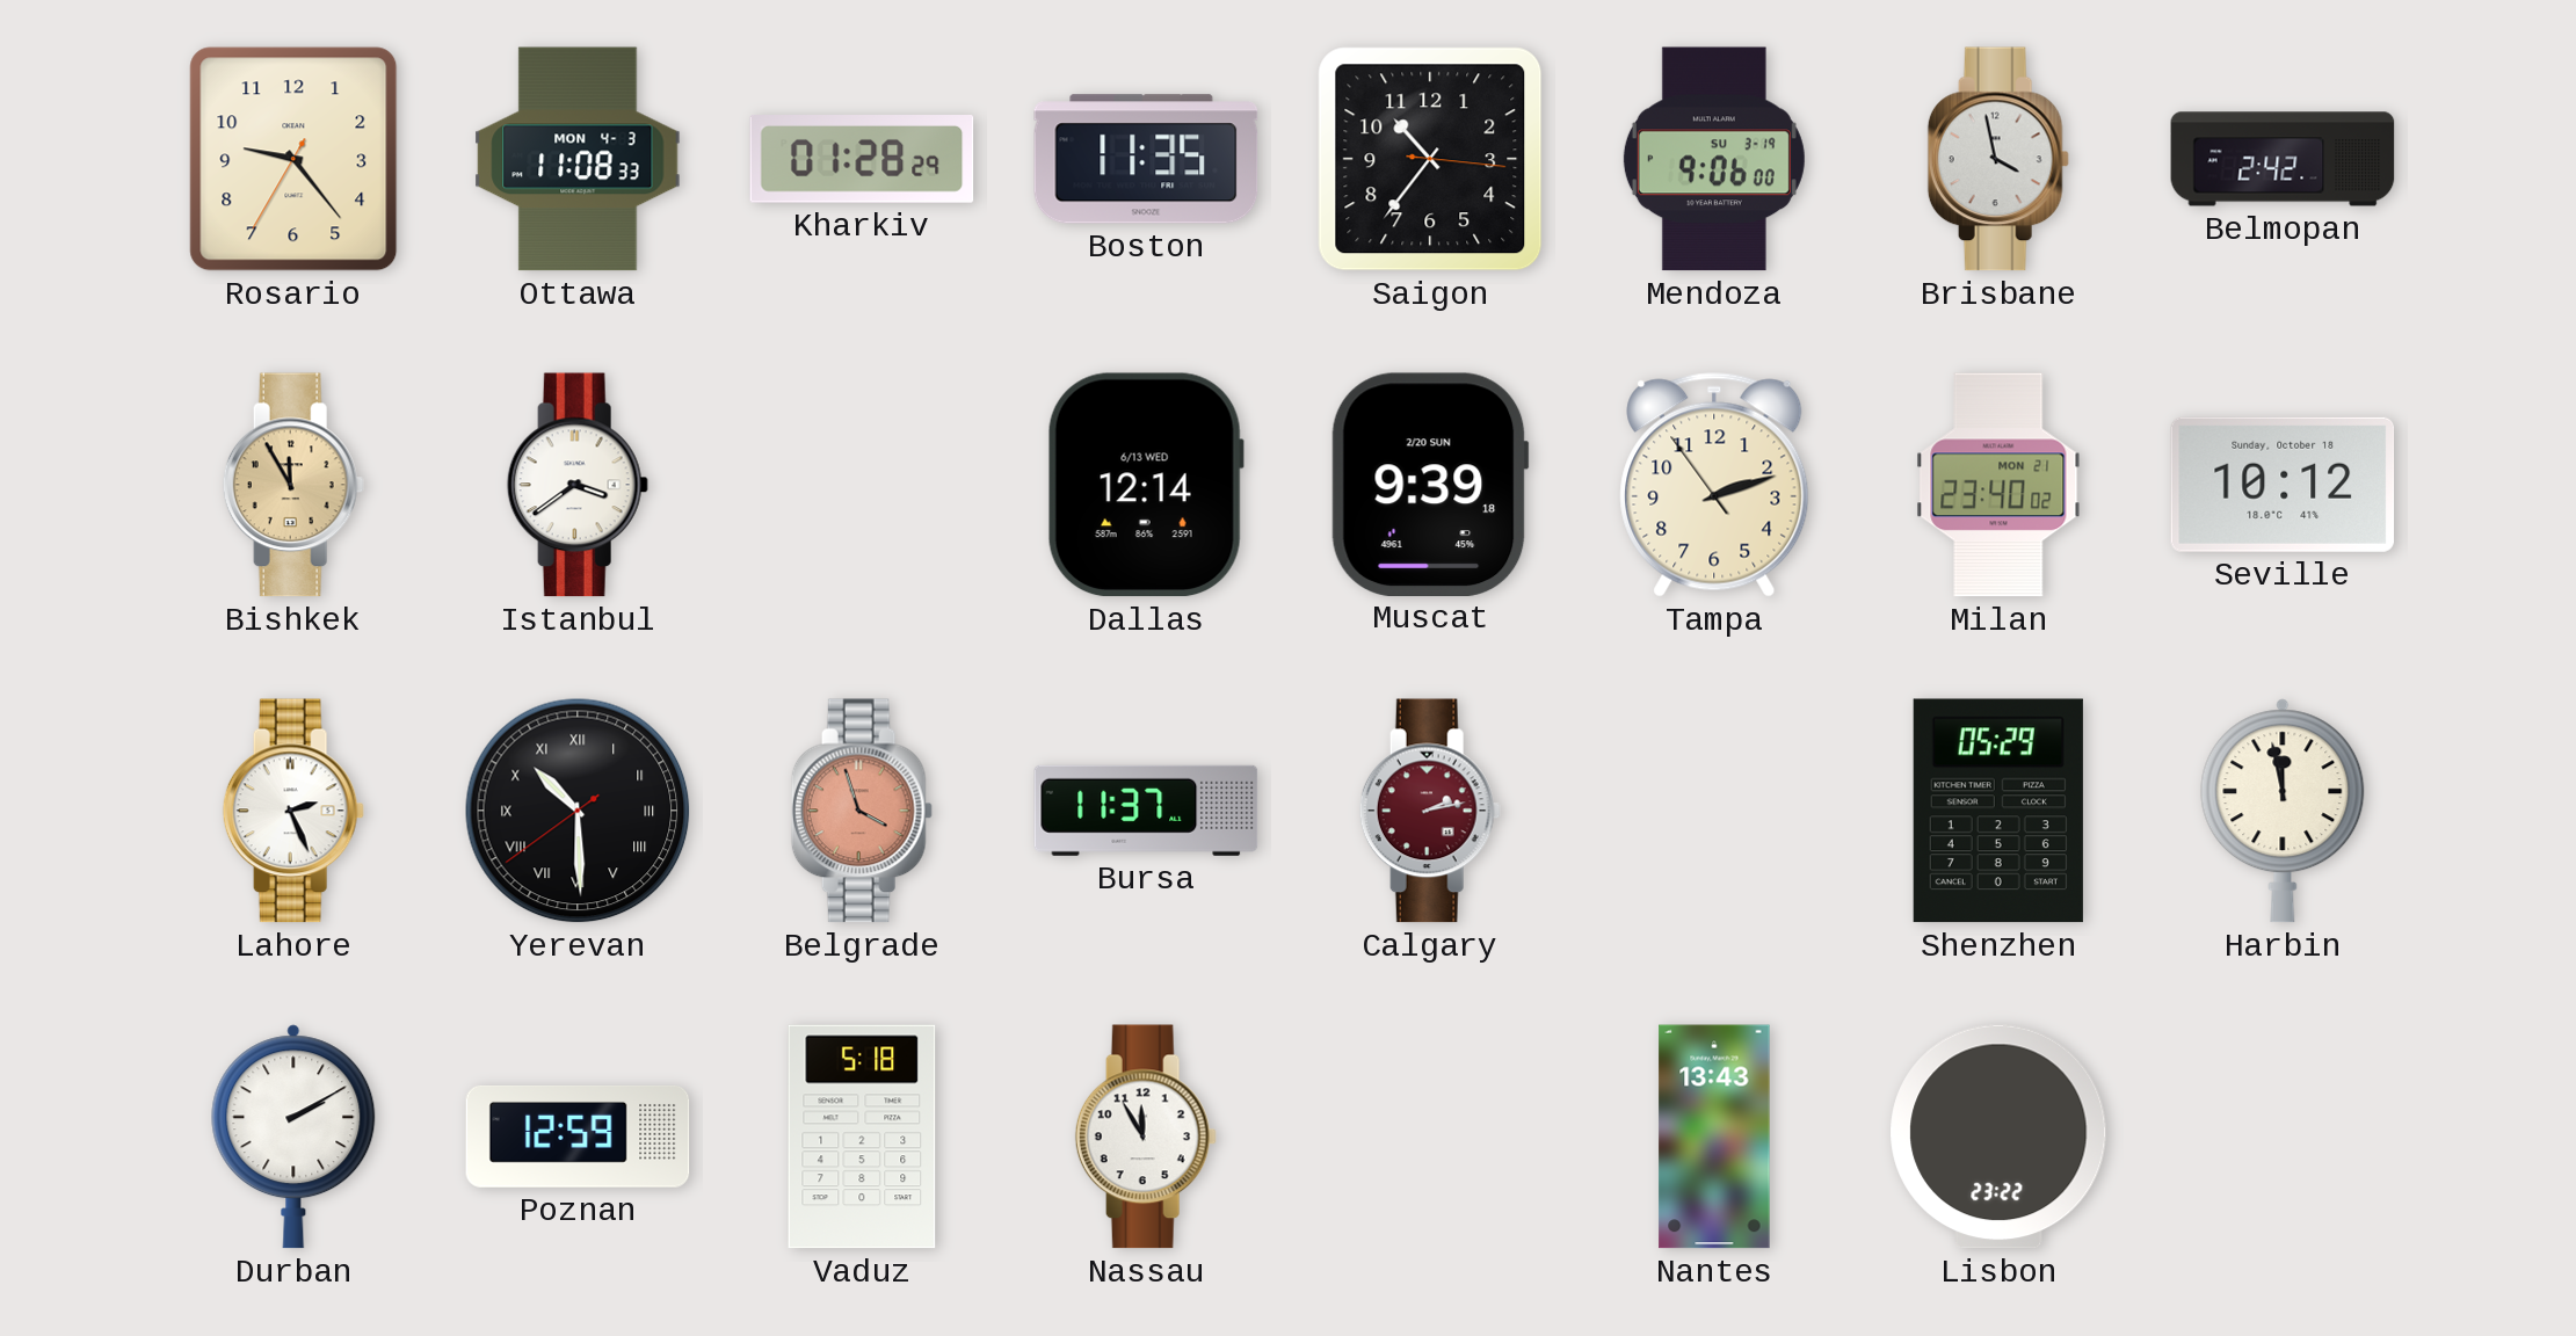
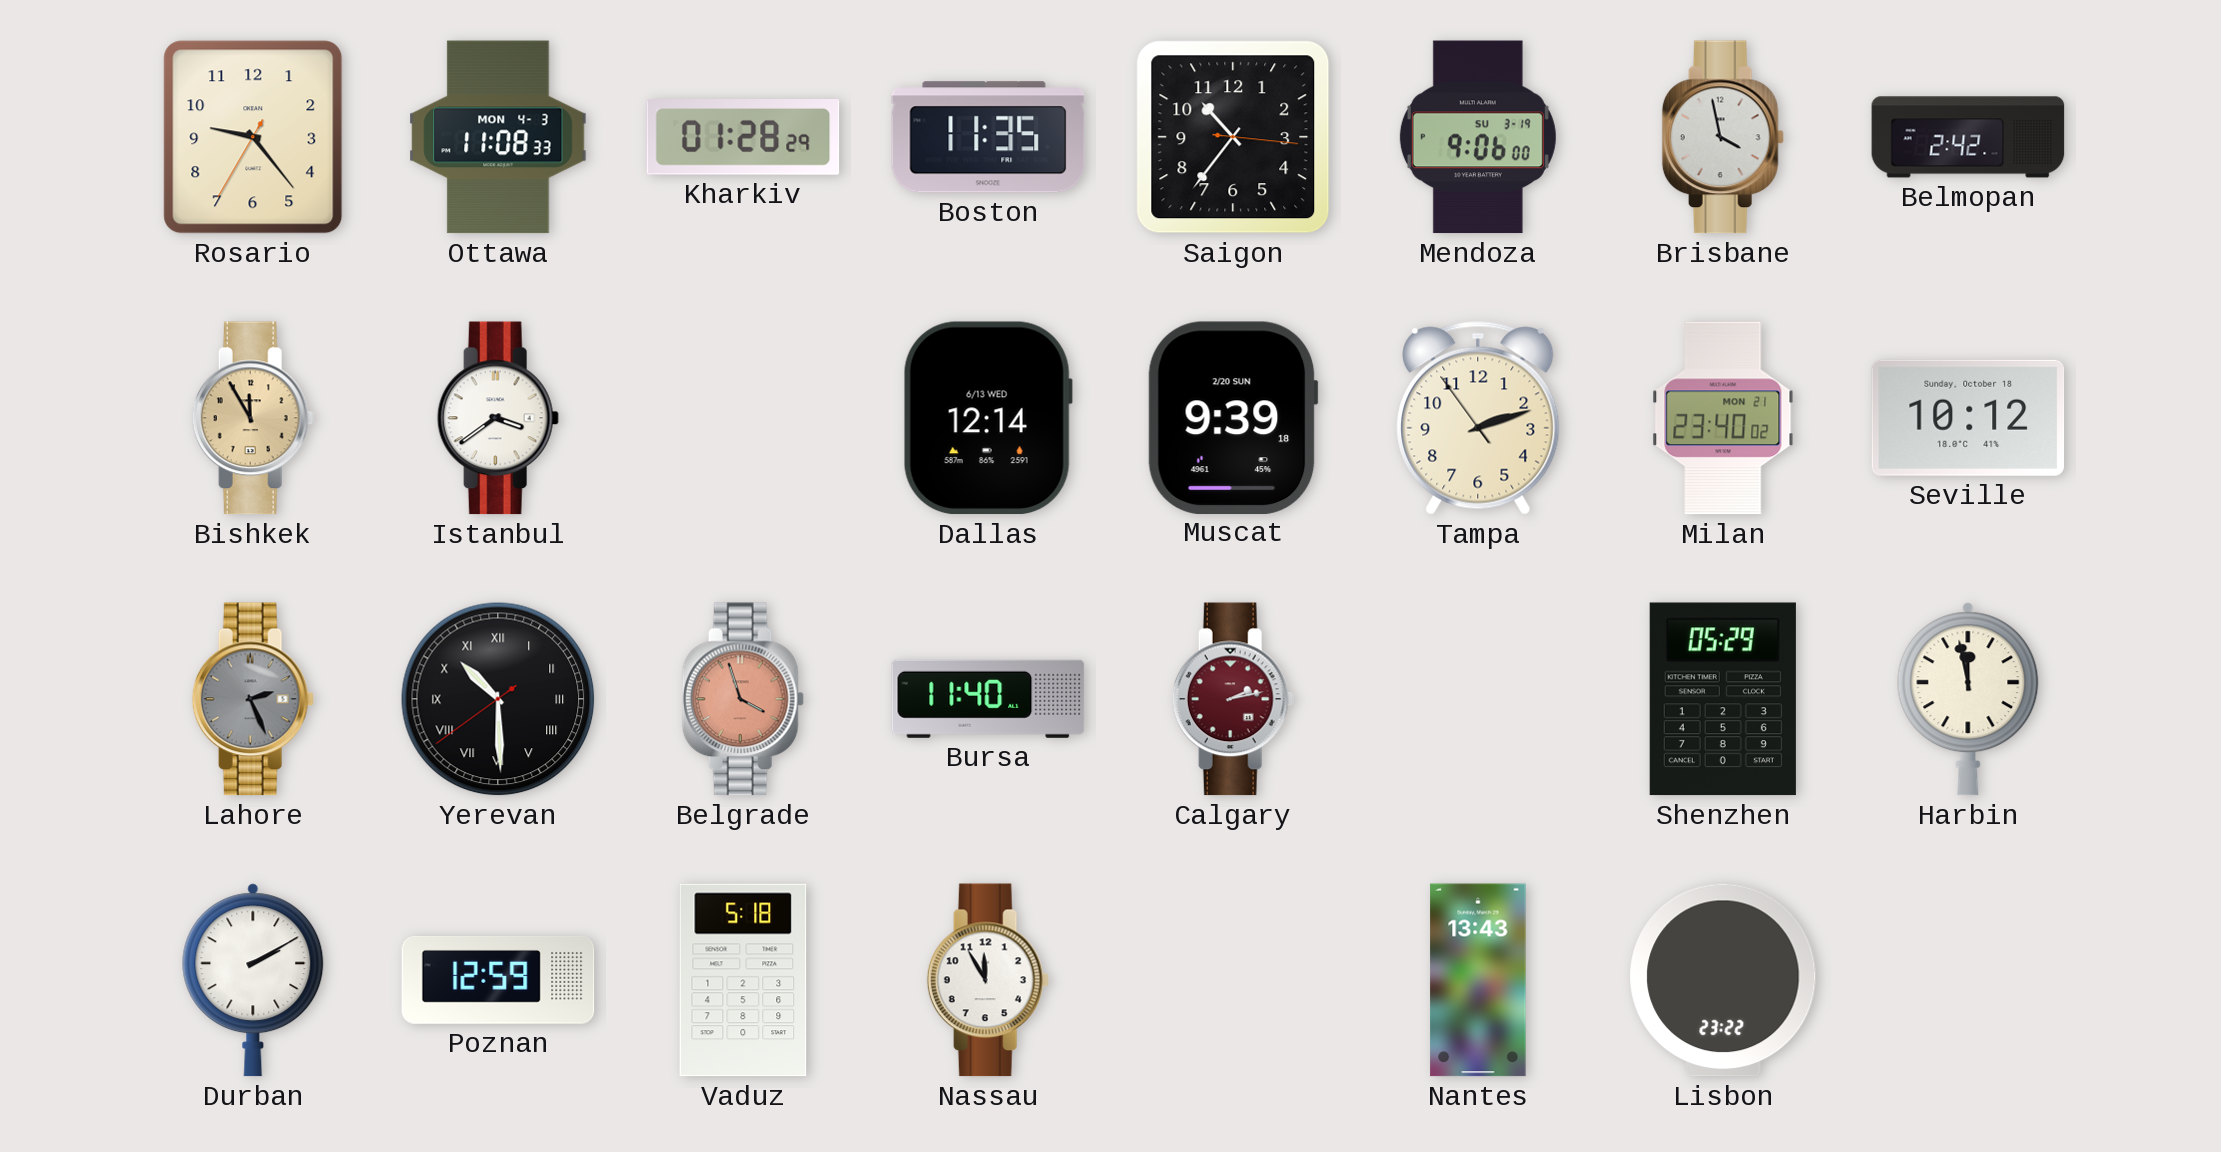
Lahore dial: white -> grey (253, 699)
Bursa: 11:37 -> 11:40 (988, 699)
